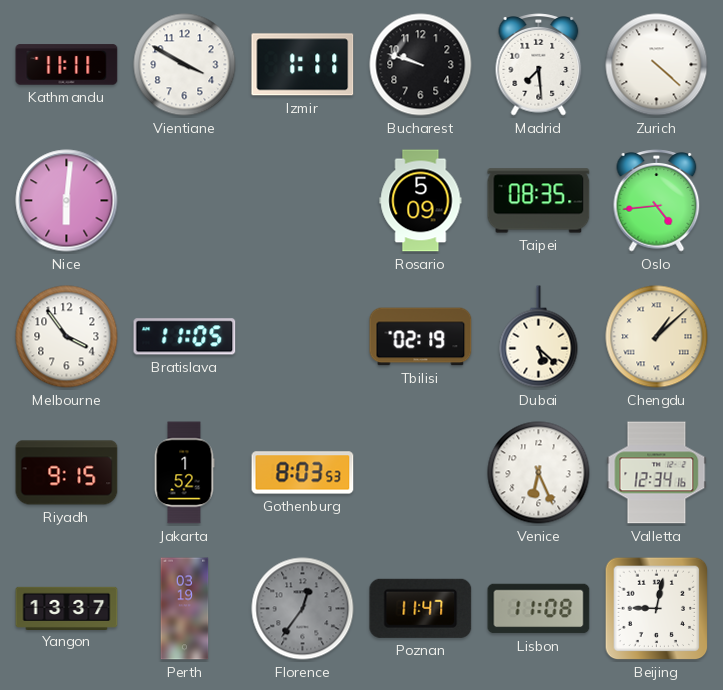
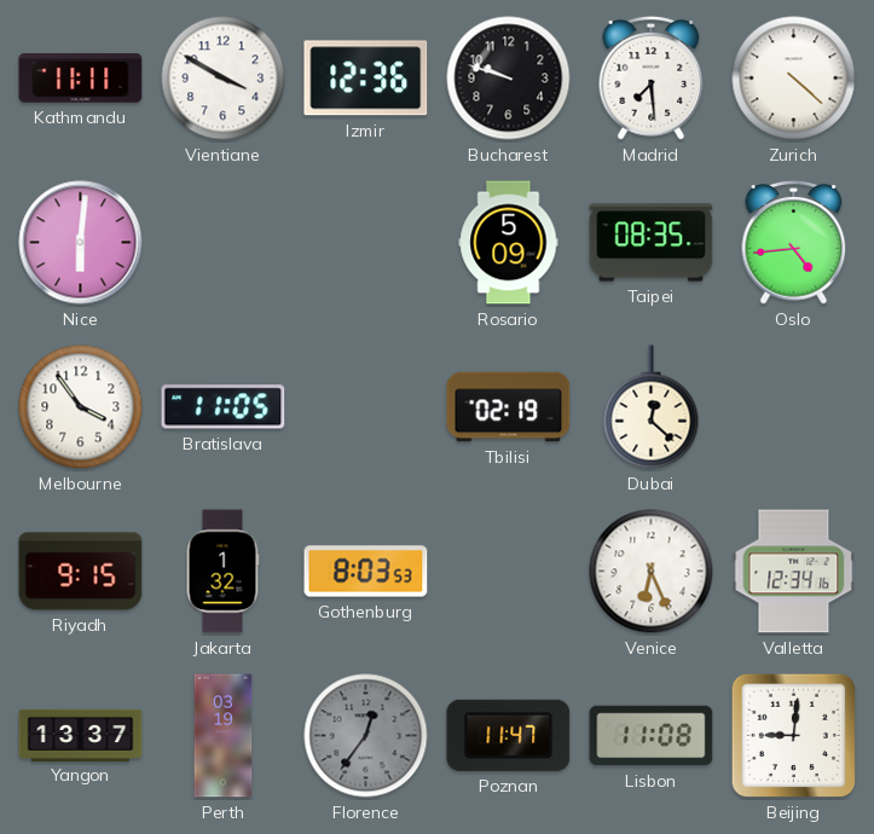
Izmir: 1:11 -> 12:36 (366, 79)
Dubai: 5:22 -> 12:22 (652, 407)
Chengdu: 1:08 -> none (657, 337)
Jakarta: 1:52 -> 1:32 (222, 572)
Beijing: 9:02 -> 9:01 (794, 736)
